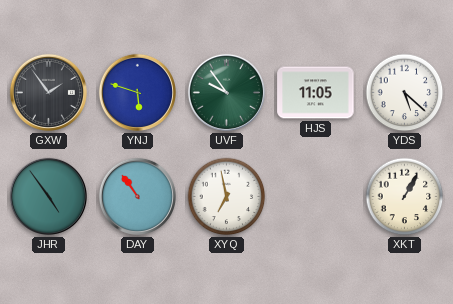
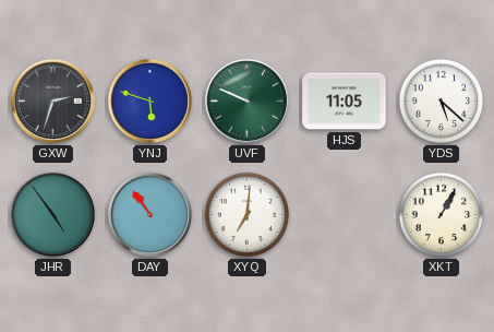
GXW: 1:54 -> 2:33 (52, 100)
UVF: 9:54 -> 9:49 (246, 100)
XYQ: 6:58 -> 7:01 (248, 215)
